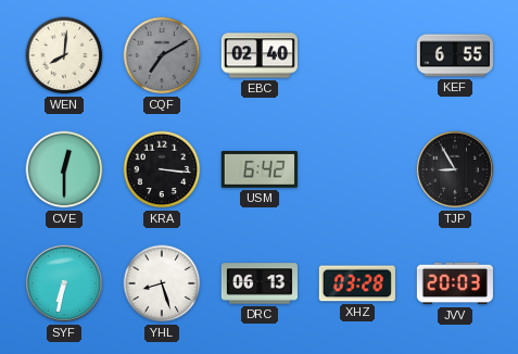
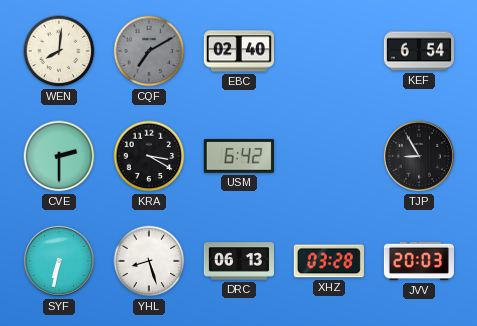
KEF: 6:55 -> 6:54 (418, 51)
CVE: 12:30 -> 2:30 (59, 156)
KRA: 3:16 -> 3:20 (149, 156)
